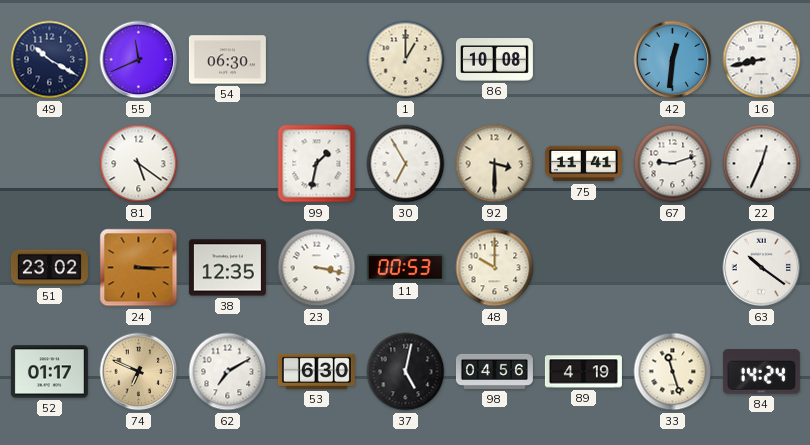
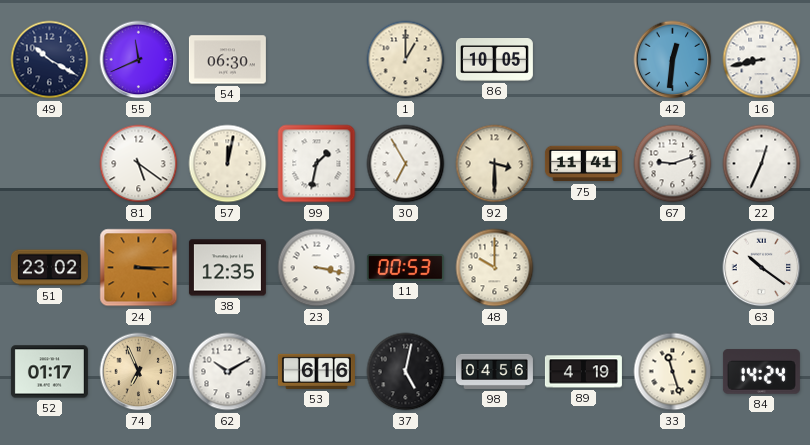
86: 10:08 -> 10:05 (494, 60)
57: none -> 12:02 (228, 164)
74: 6:49 -> 6:56 (139, 372)
62: 7:10 -> 10:10 (228, 372)
53: 6:30 -> 6:16 (316, 371)
